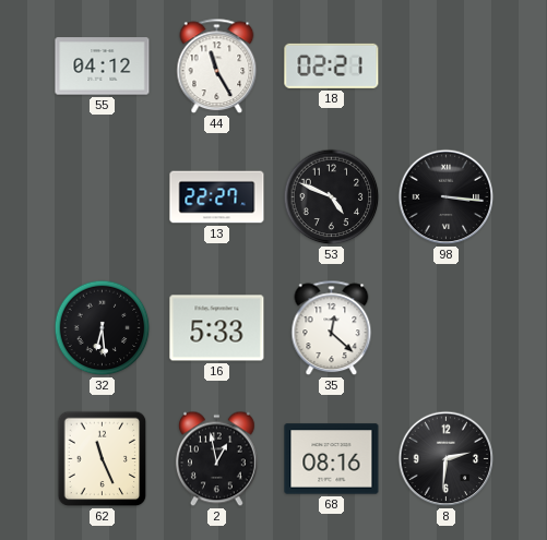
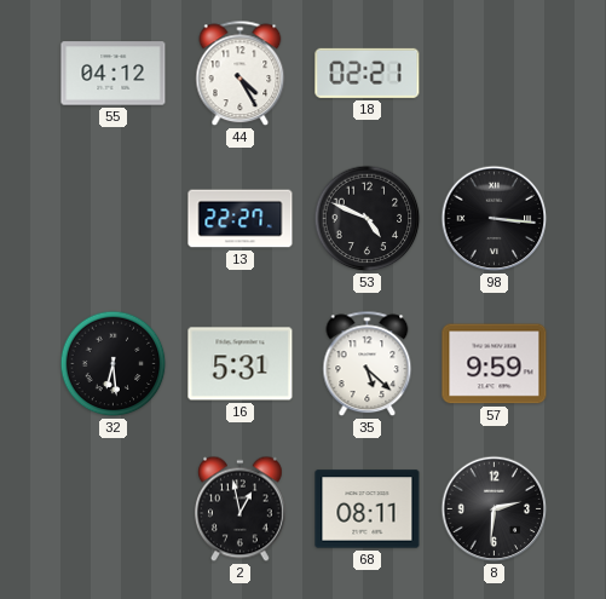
44: 11:25 -> 4:25 (241, 74)
16: 5:33 -> 5:31 (241, 364)
35: 12:22 -> 5:22 (368, 364)
57: none -> 9:59 (495, 364)
62: 11:26 -> none (103, 459)
68: 08:16 -> 08:11 (368, 509)
